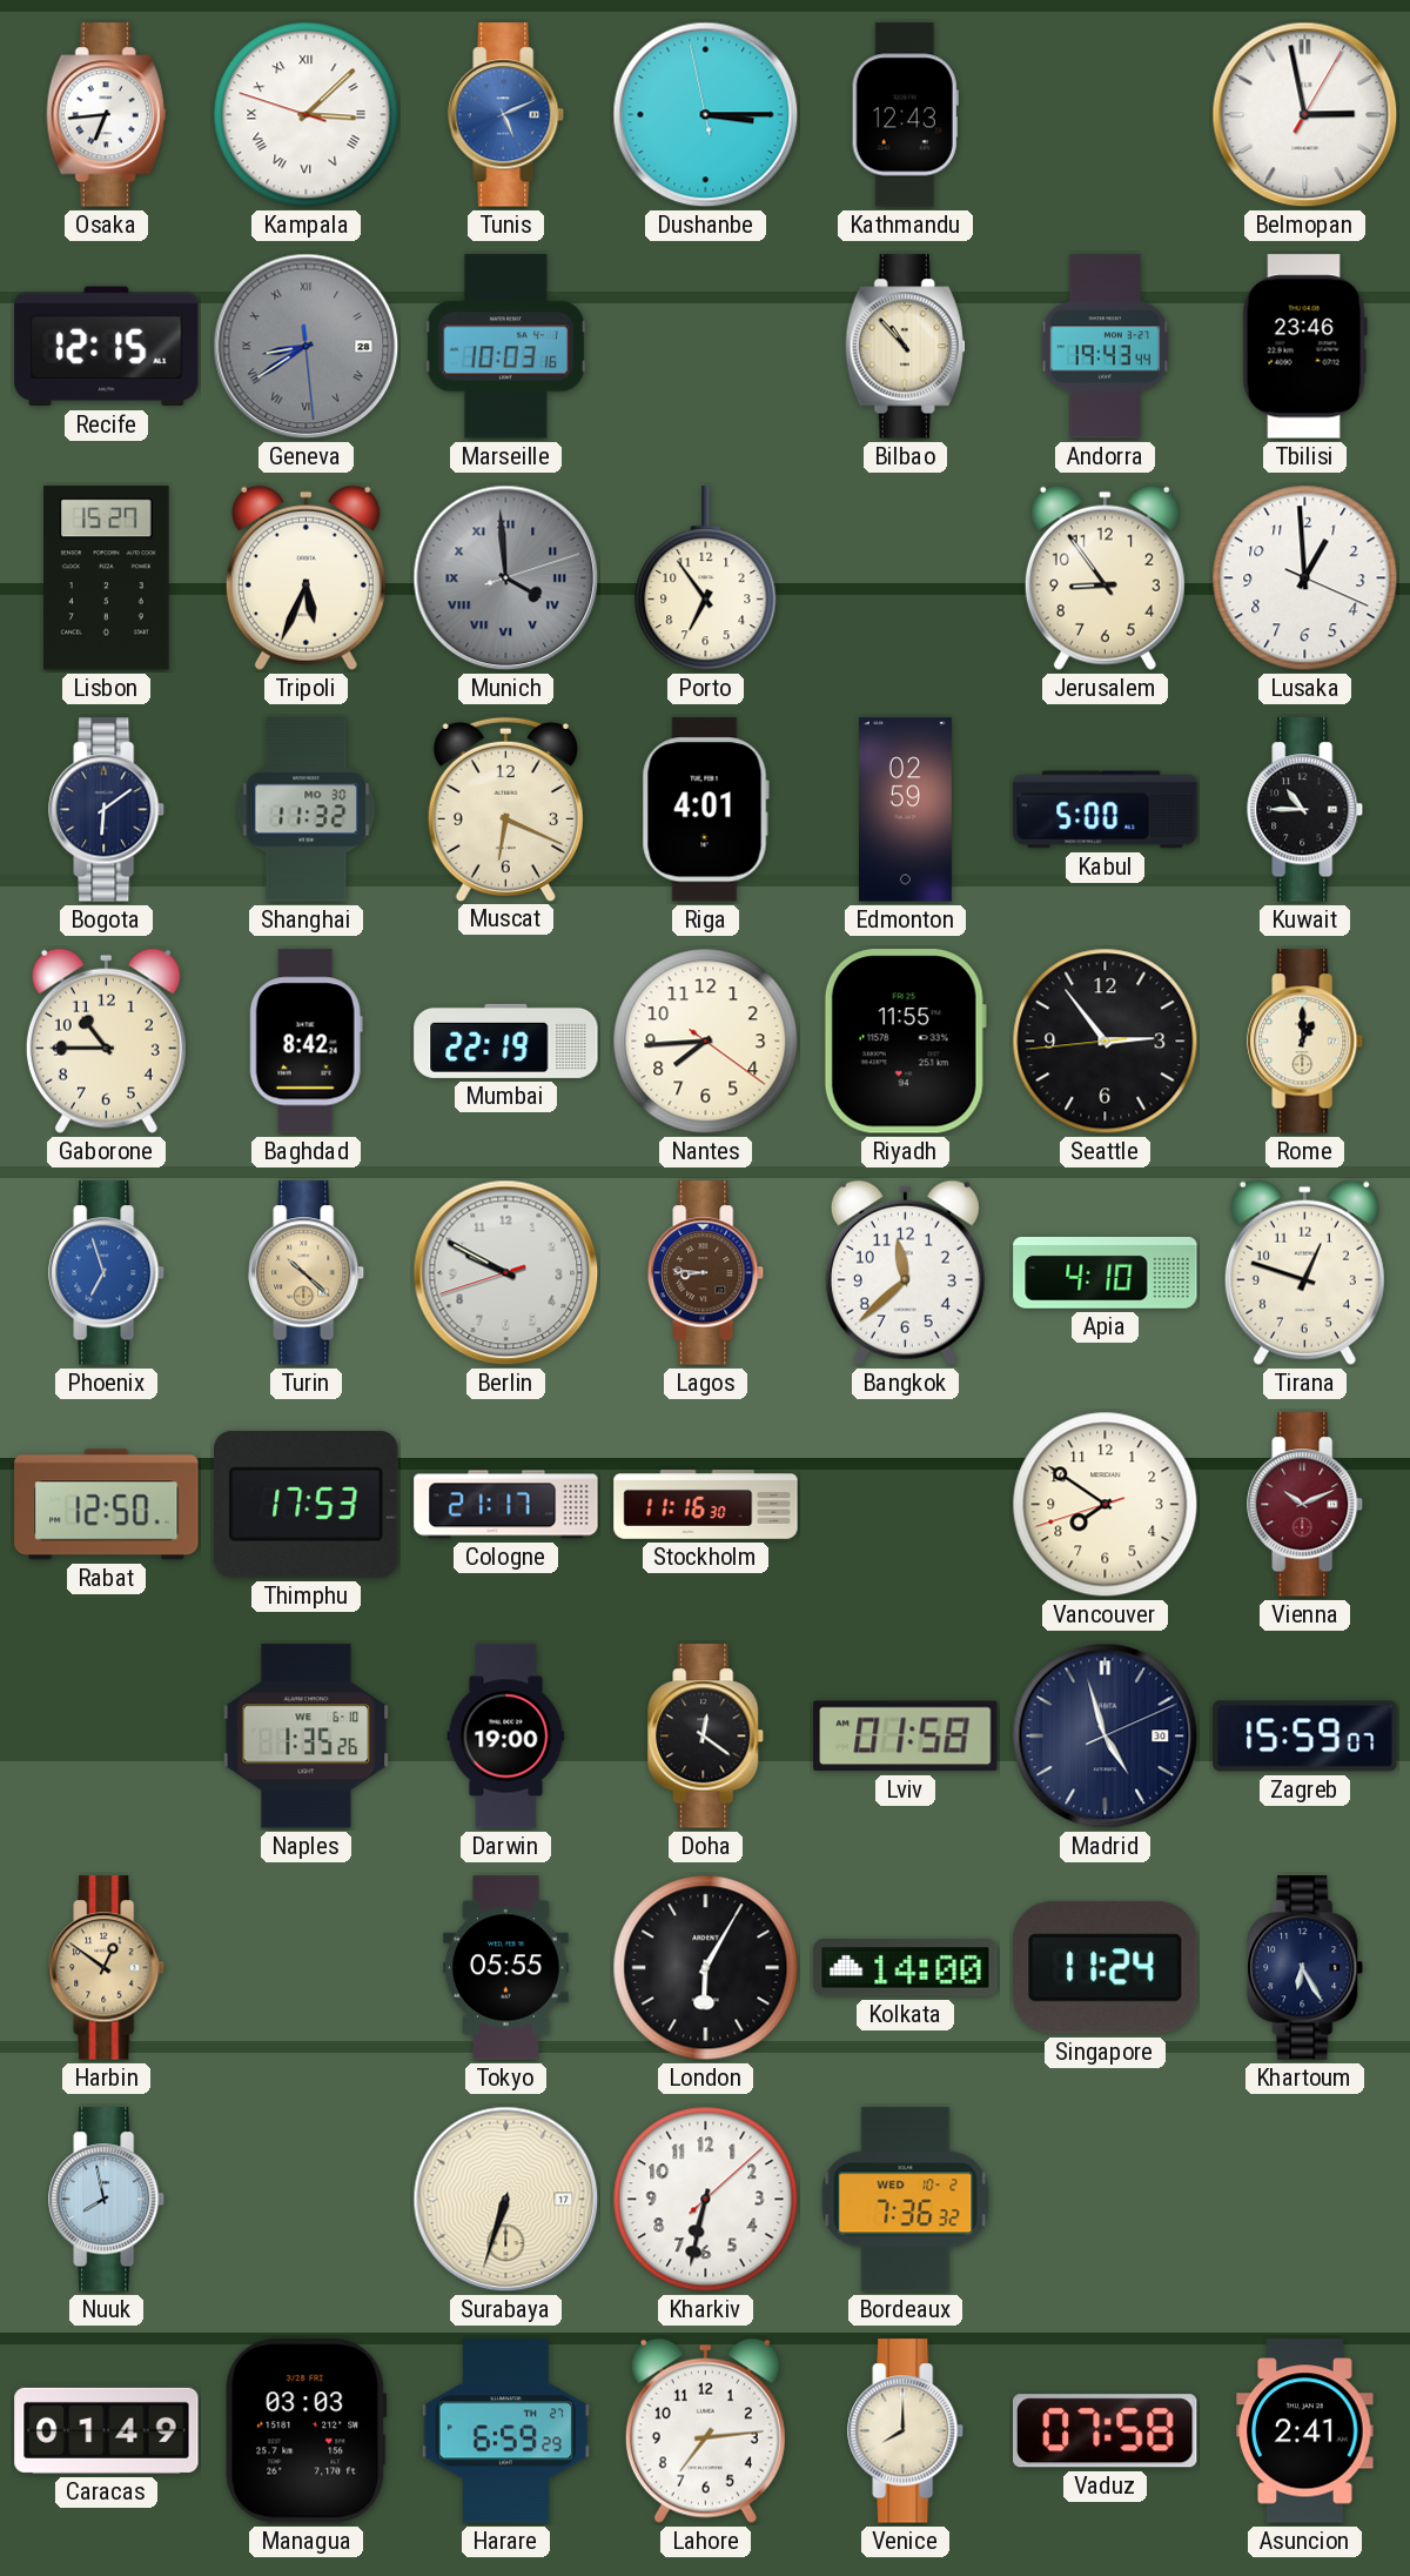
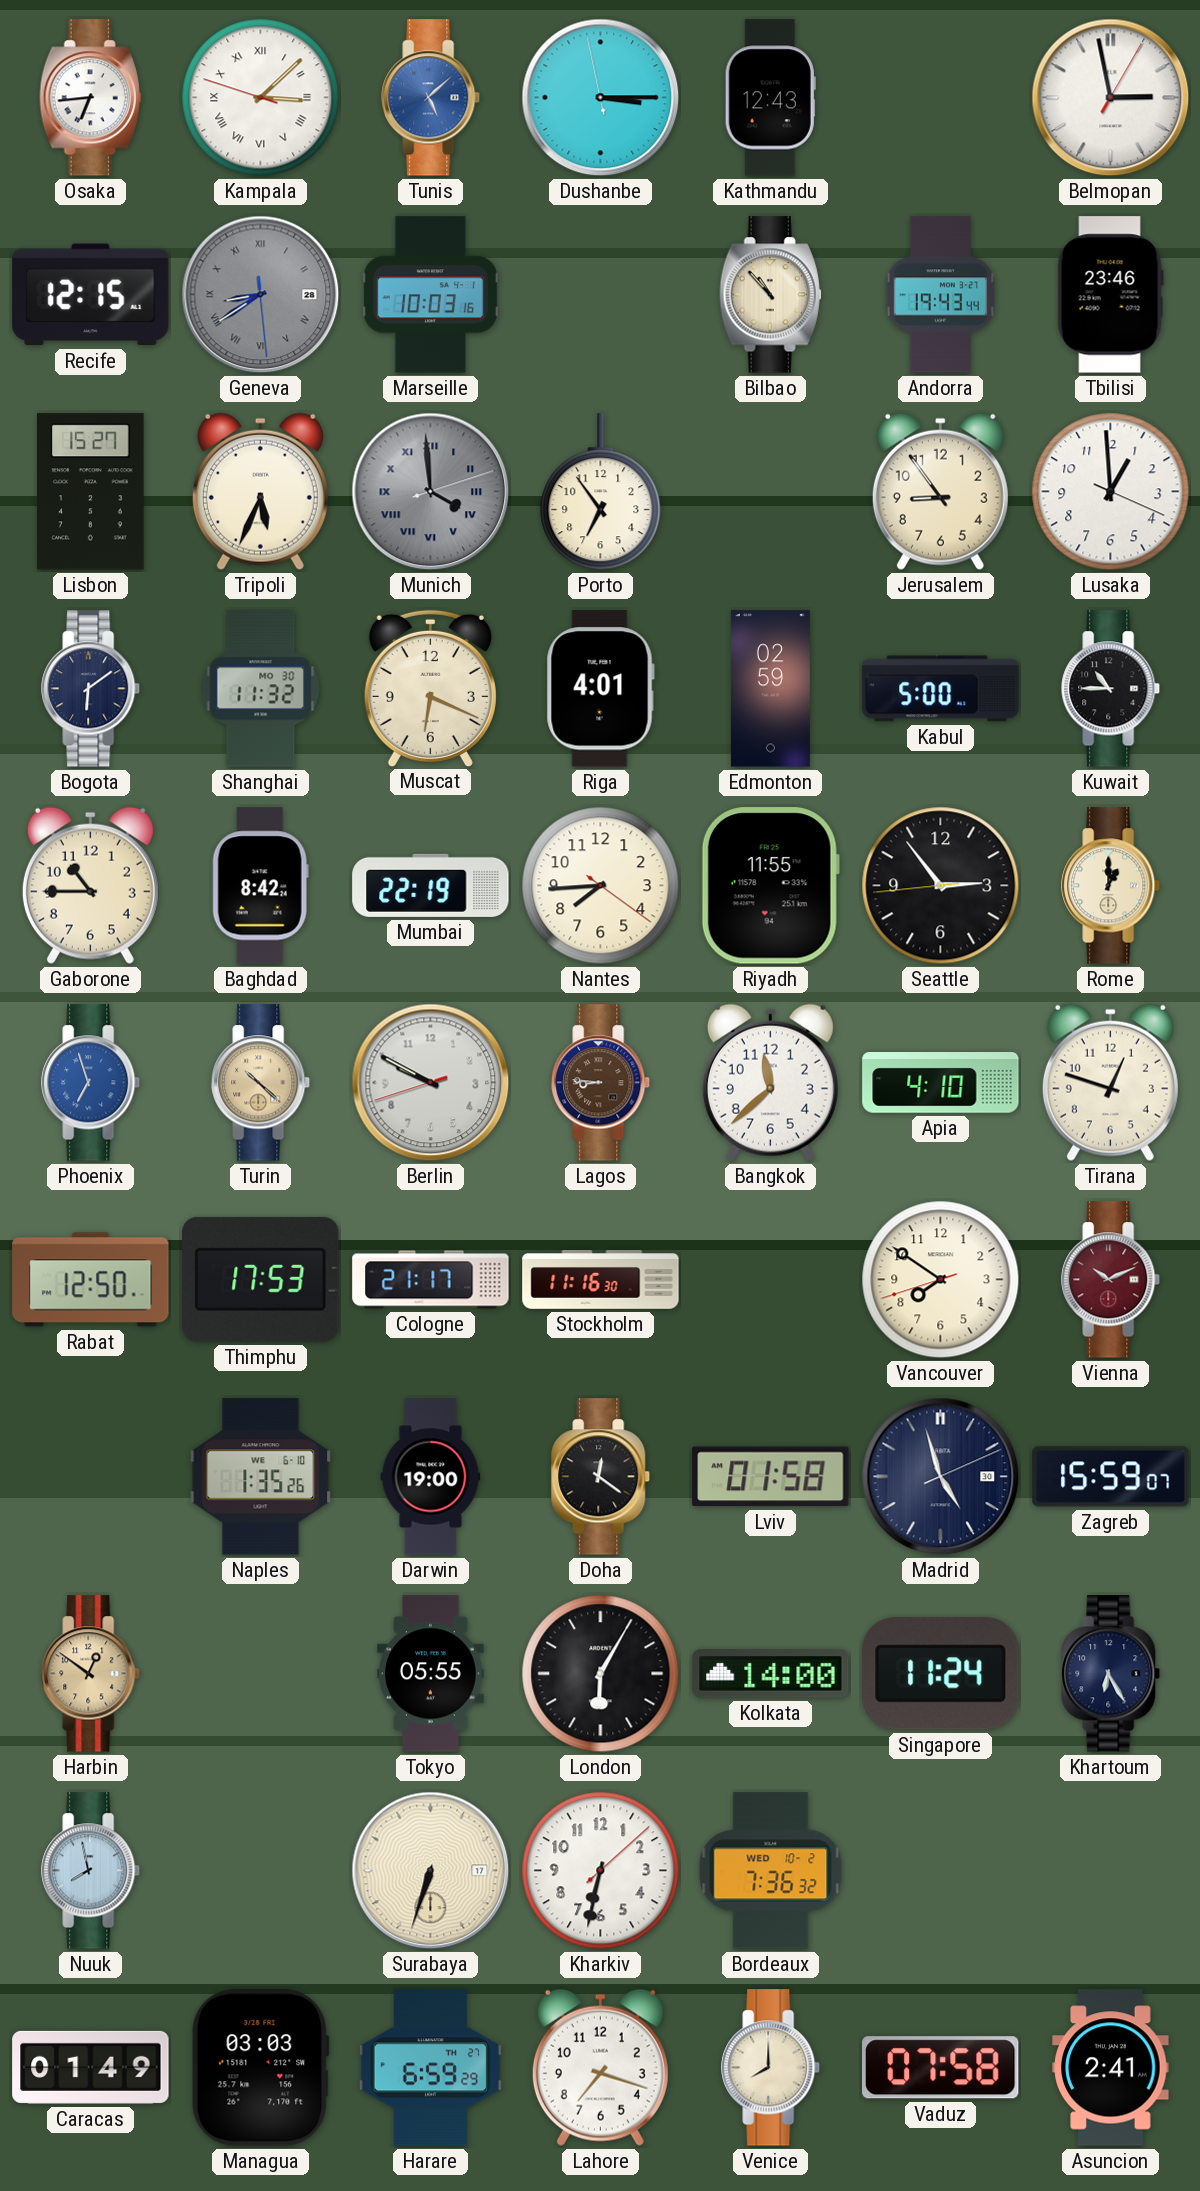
Tunis: 5:11 -> 5:08 (431, 98)
Lahore: 7:14 -> 7:18 (600, 2067)
